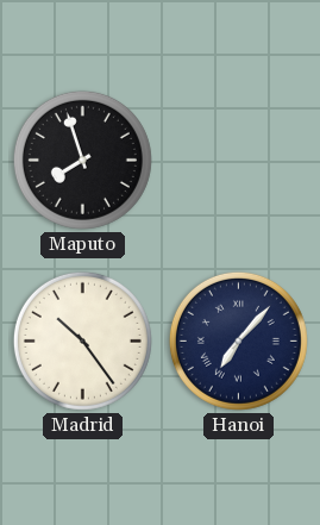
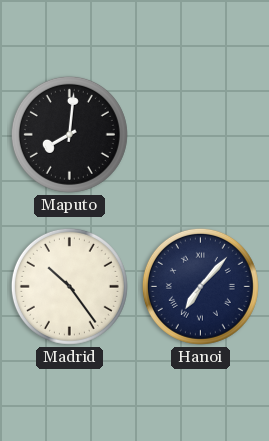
Maputo: 7:57 -> 8:01 (69, 134)
